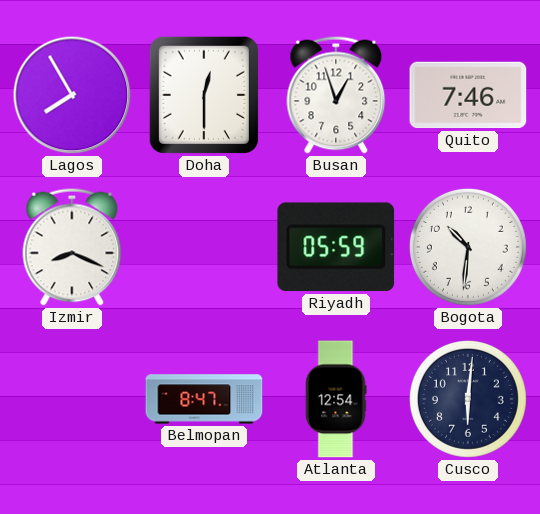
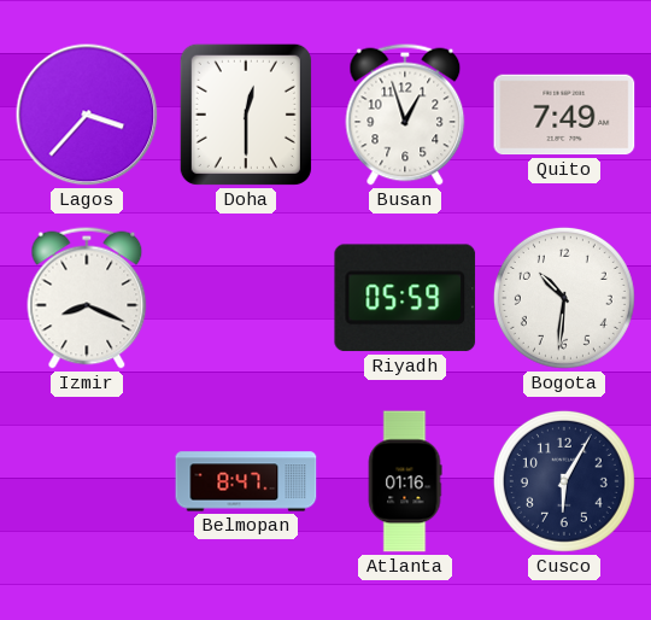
Lagos: 7:55 -> 3:37 (87, 115)
Quito: 7:46 -> 7:49 (564, 115)
Atlanta: 12:54 -> 01:16 (405, 481)
Cusco: 6:01 -> 6:05 (564, 481)
